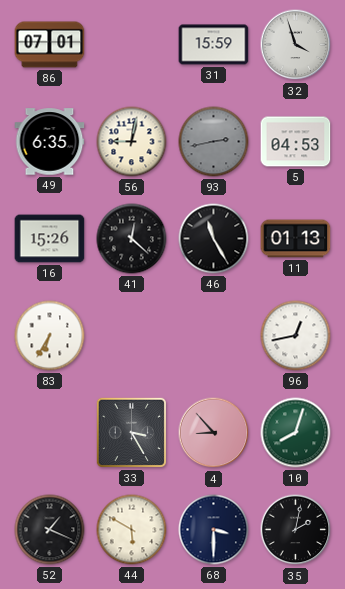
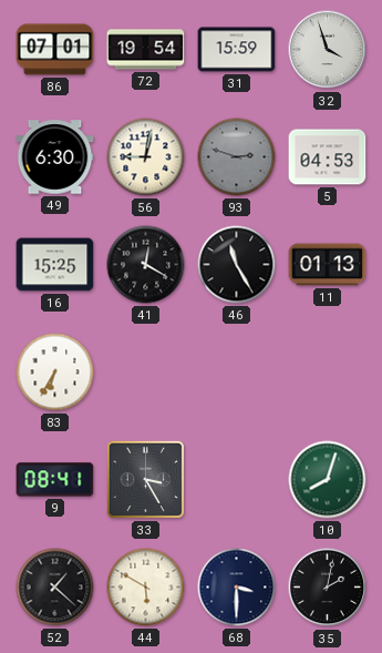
72: none -> 19:54 (146, 50)
49: 6:35 -> 6:30 (55, 157)
93: 2:43 -> 2:48 (237, 157)
16: 15:26 -> 15:25 (55, 265)
41: 12:22 -> 12:20 (146, 265)
96: 12:43 -> none (296, 336)
9: none -> 08:41 (55, 480)
4: 8:53 -> none (214, 433)
52: 1:19 -> 1:22 (55, 588)
